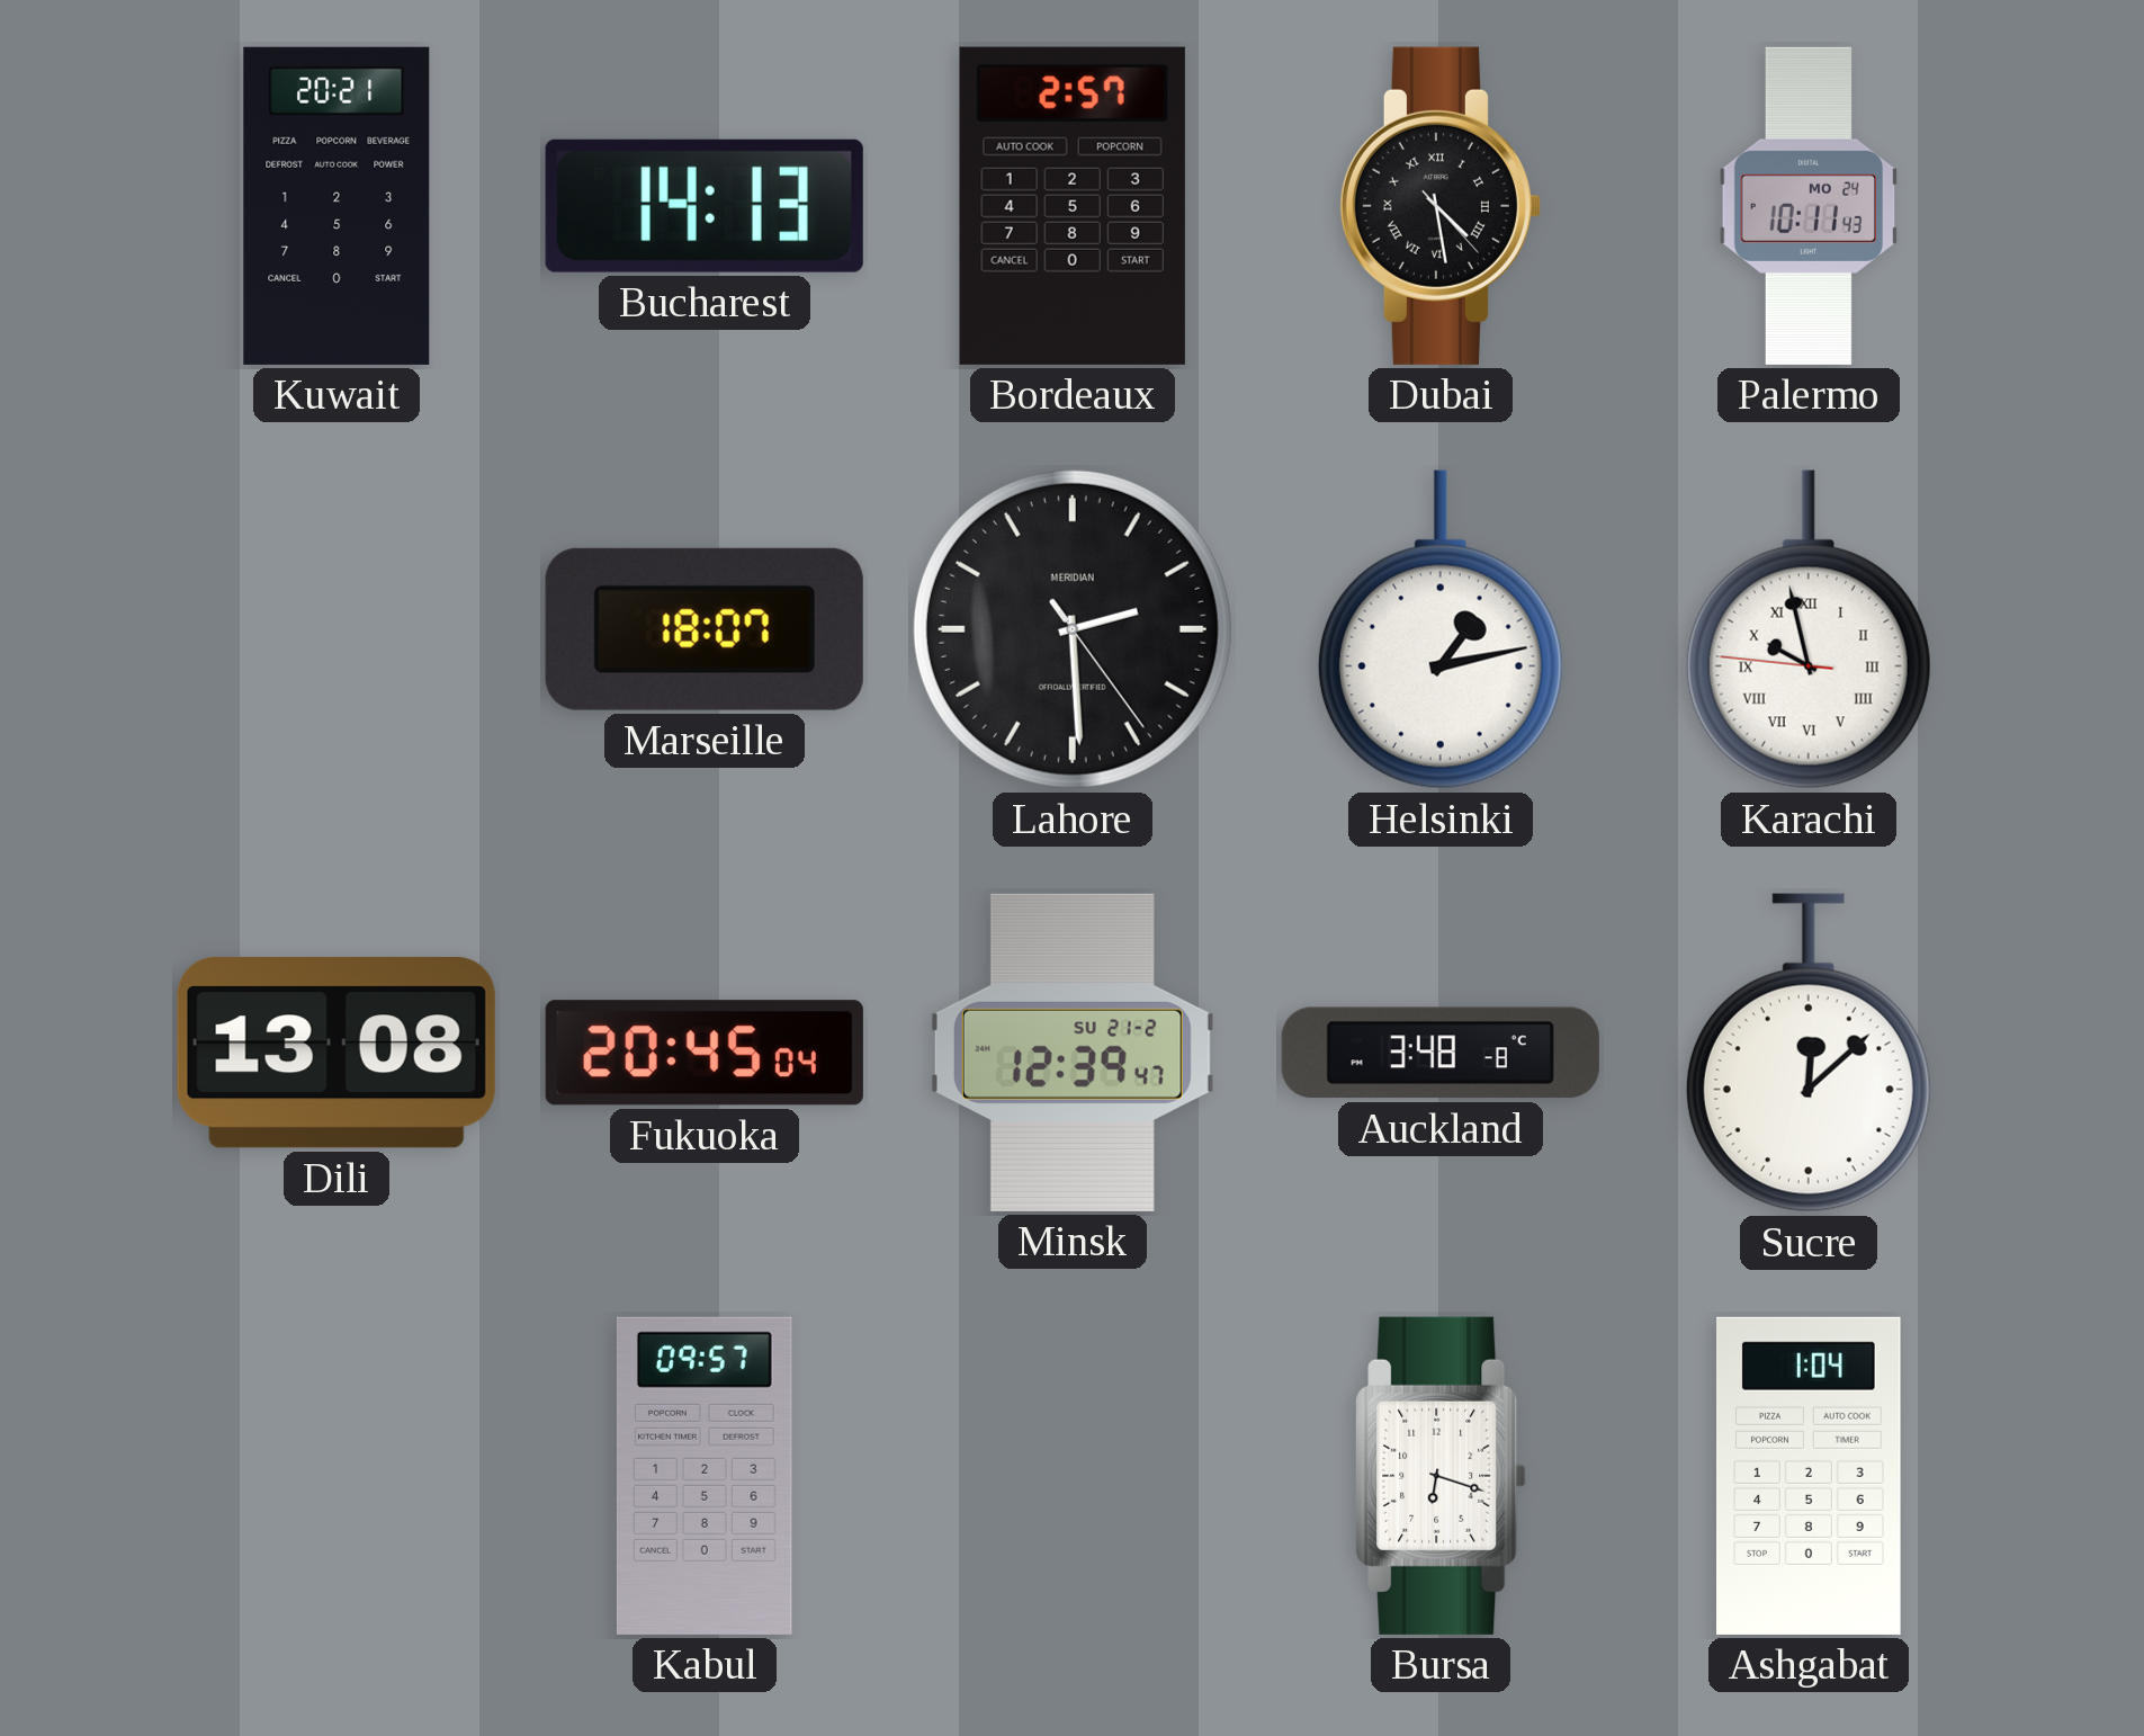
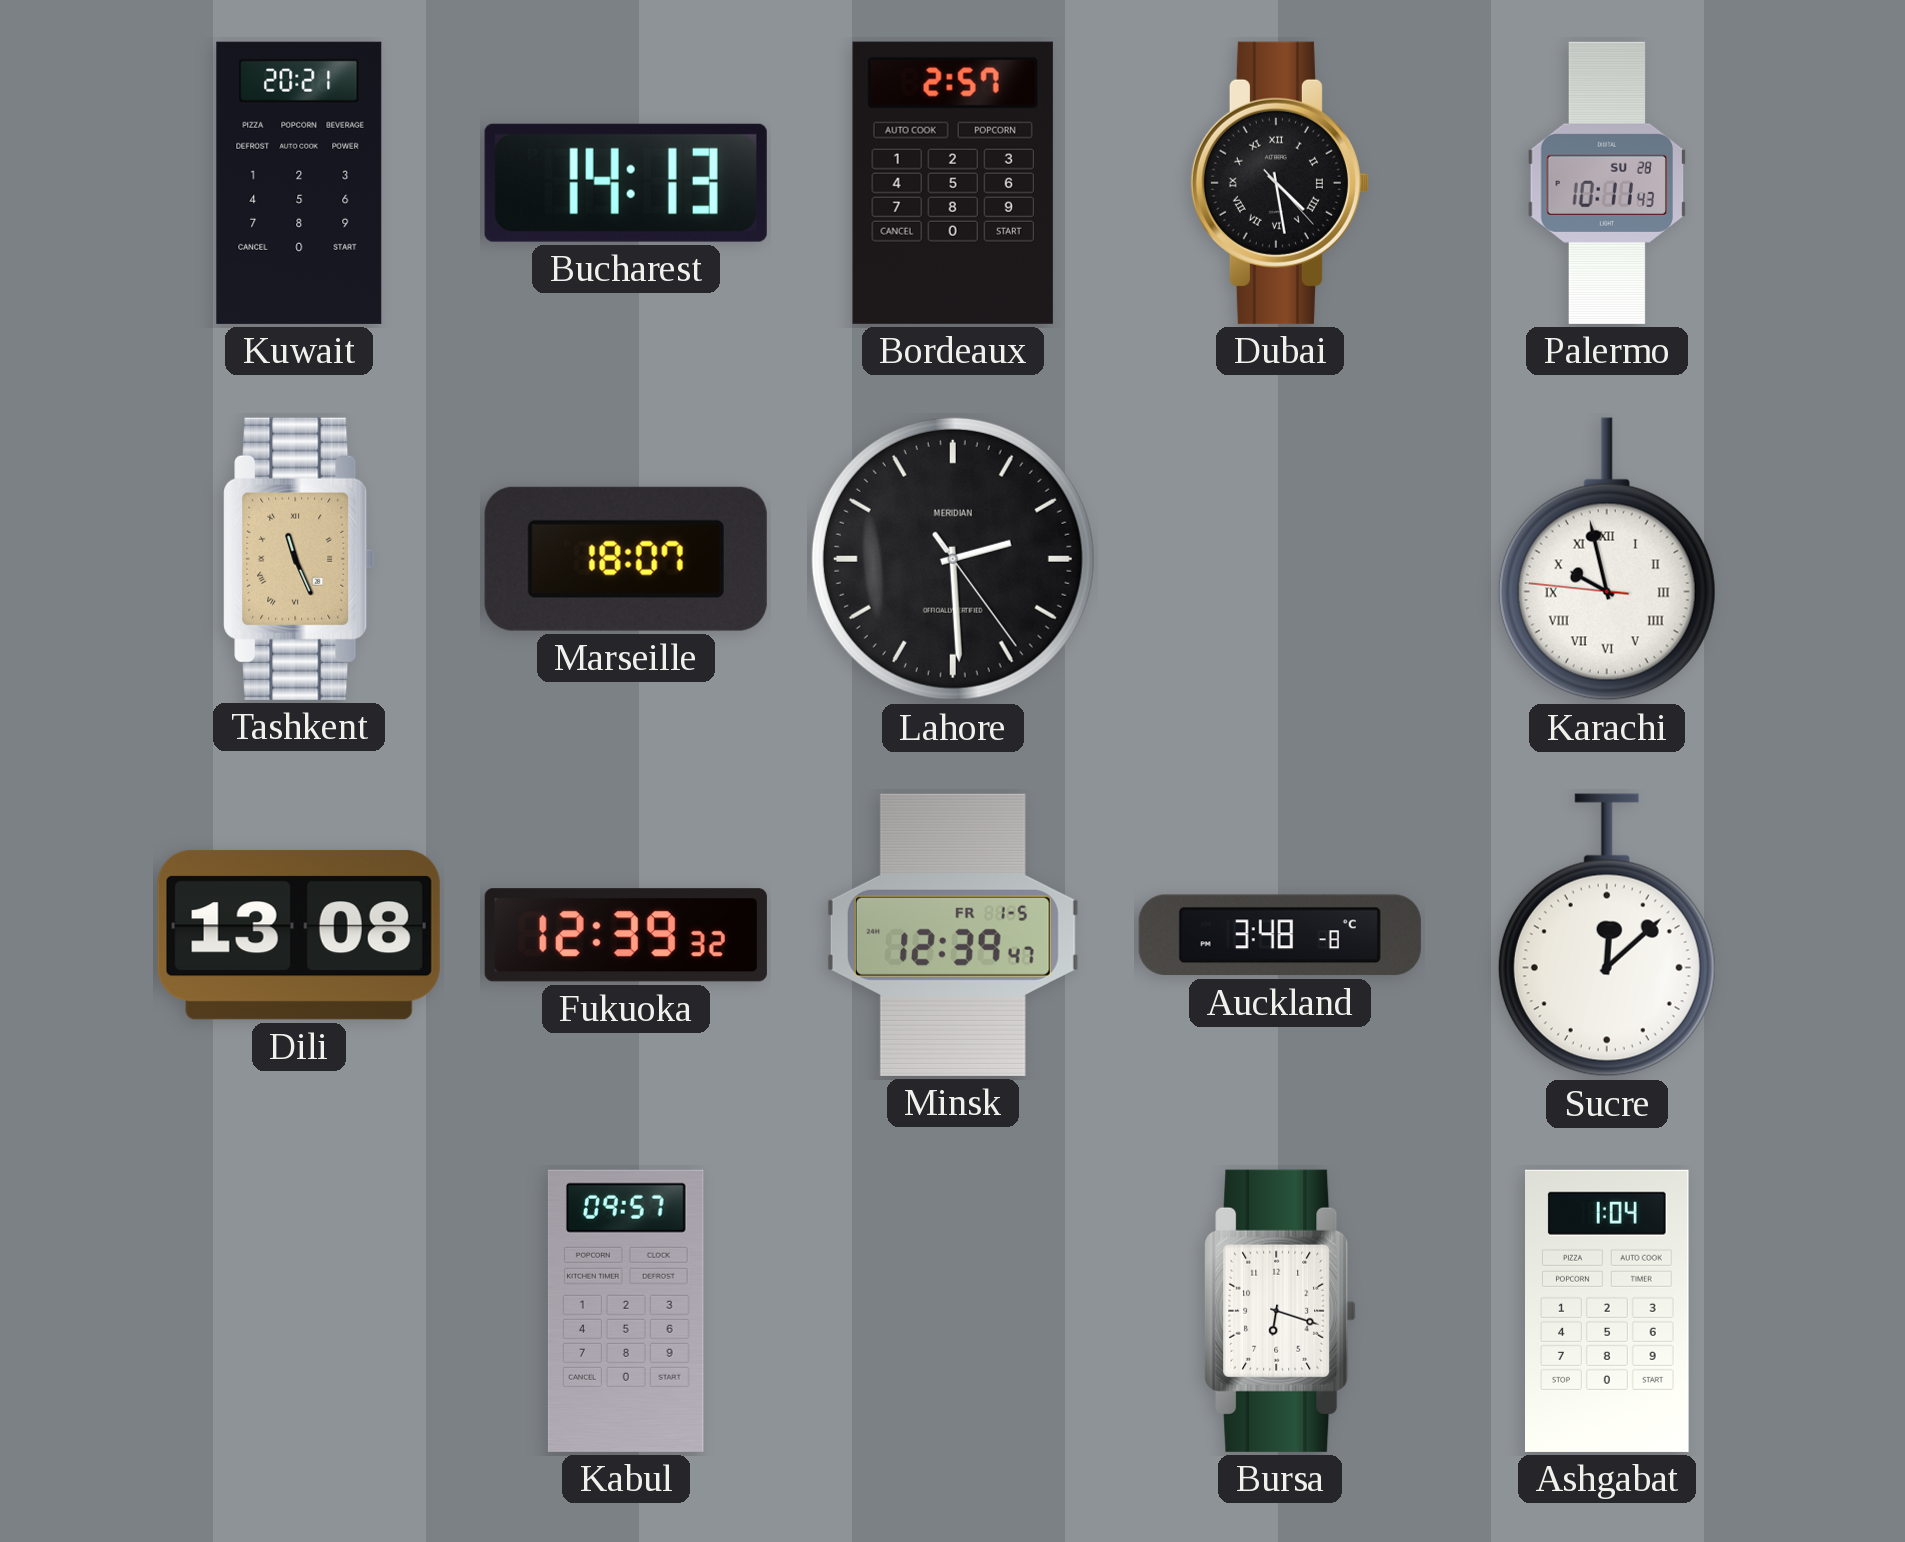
Palermo date: MO 24 -> SU 28 (1607, 183)
Tashkent: none -> 11:26 (299, 559)
Helsinki: 1:13 -> none (1441, 629)
Fukuoka: 20:45 -> 12:39 (626, 935)
Minsk date: SU 21-2 -> FR 1-5 (953, 935)
